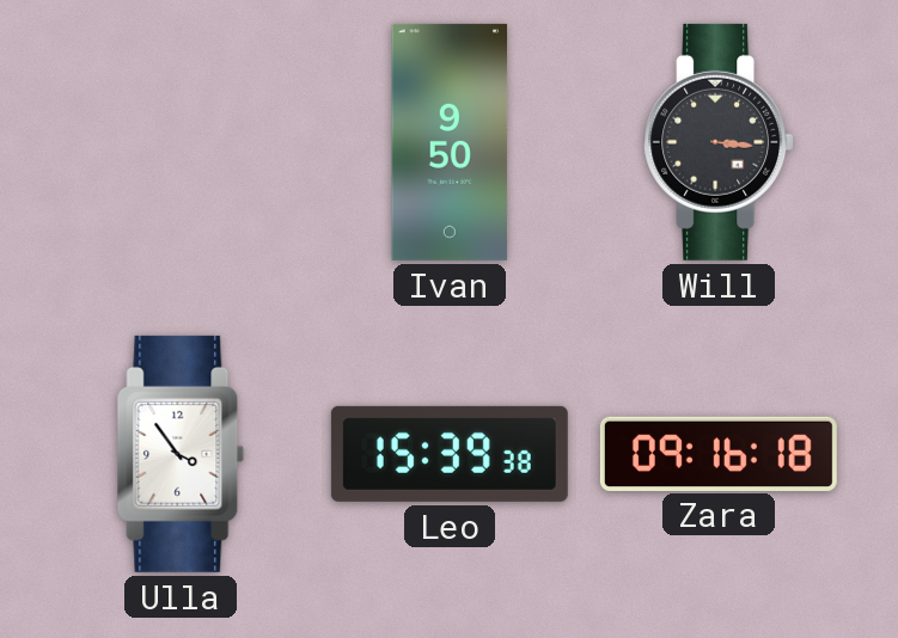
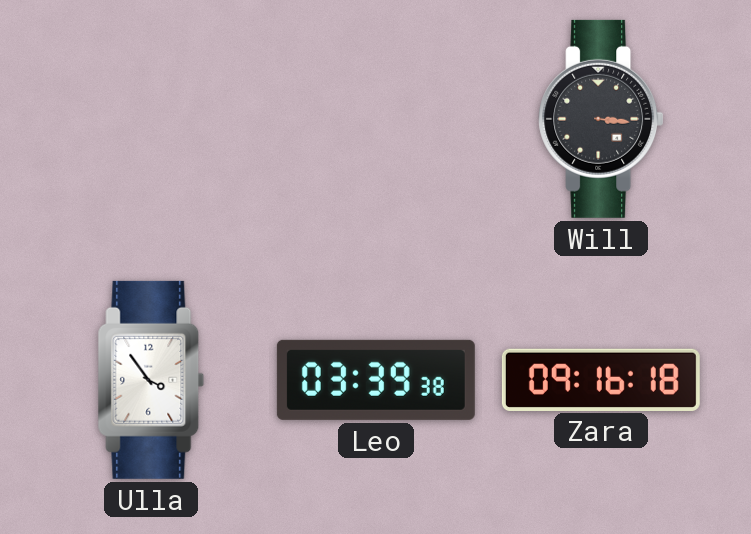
Ivan: 9:50 -> none (450, 142)
Leo: 15:39 -> 03:39 (376, 380)
